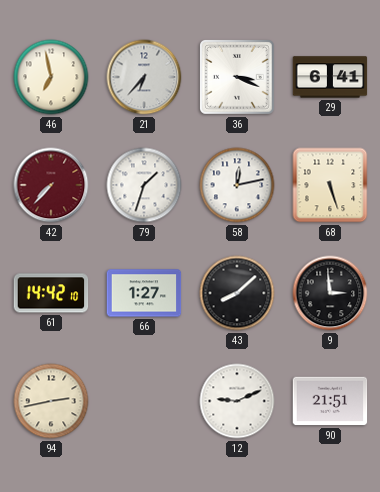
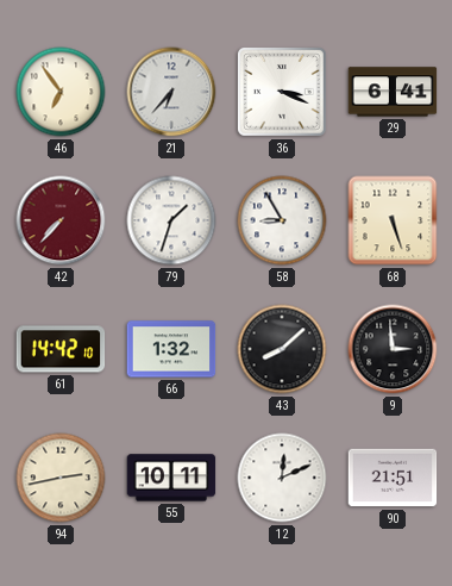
46: 6:58 -> 6:54 (61, 92)
58: 12:13 -> 8:55 (282, 220)
66: 1:27 -> 1:32 (171, 349)
55: none -> 10:11 (171, 478)
12: 9:11 -> 12:11 (282, 478)
